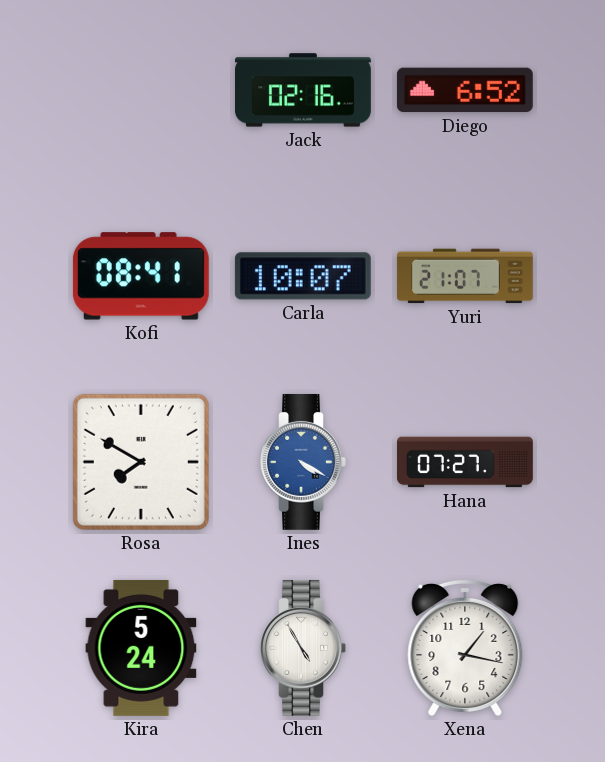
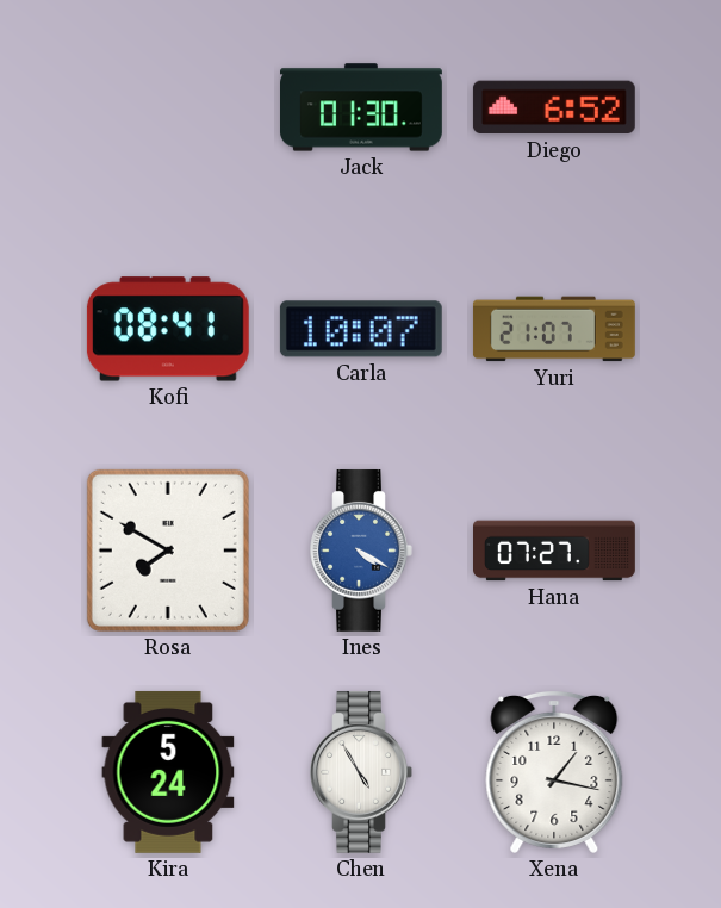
Jack: 02:16 -> 01:30 (362, 107)
